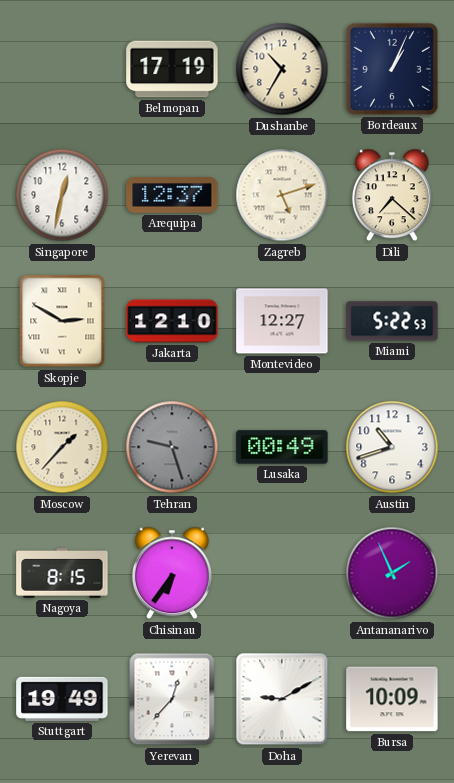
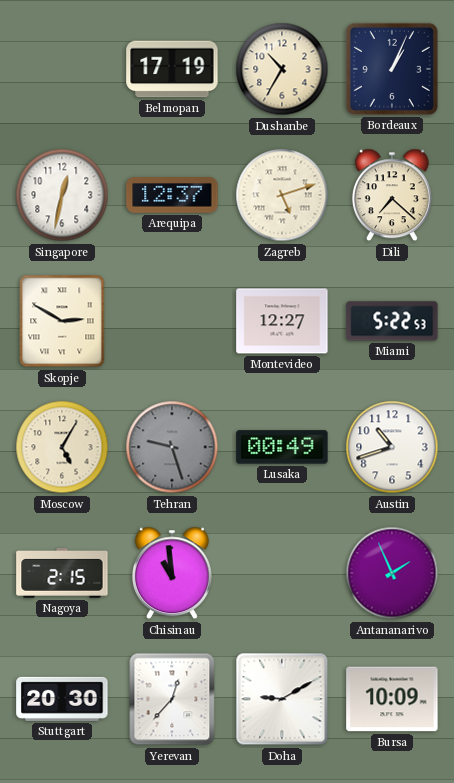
Jakarta: 12:10 -> none (172, 321)
Moscow: 1:37 -> 5:05 (62, 447)
Nagoya: 8:15 -> 2:15 (62, 574)
Chisinau: 6:36 -> 10:59 (172, 573)
Stuttgart: 19:49 -> 20:30 (62, 699)
